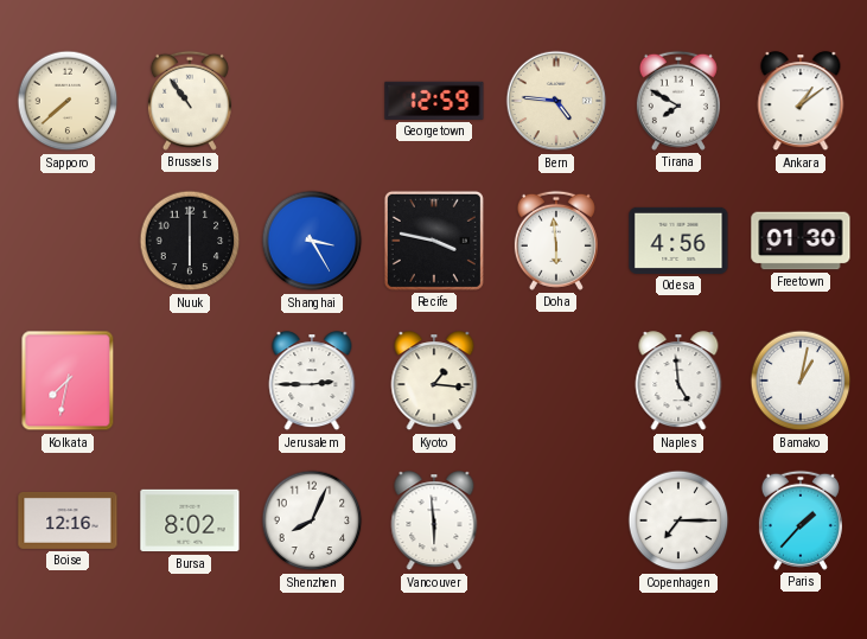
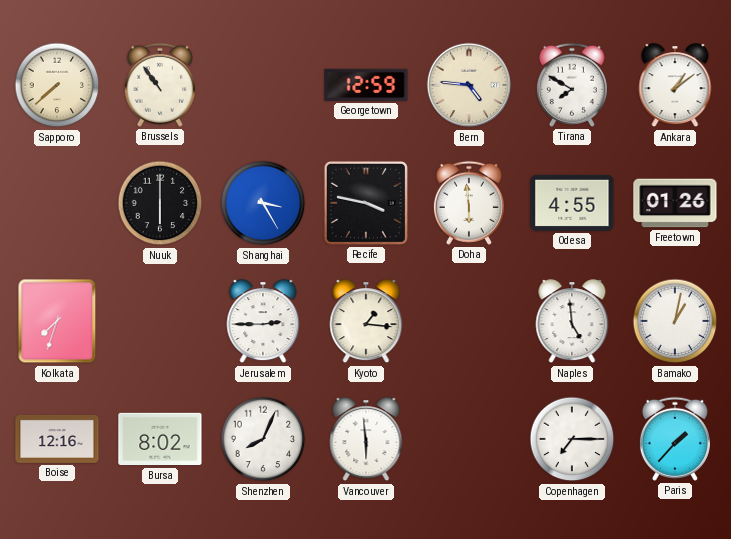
Odesa: 4:56 -> 4:55 (572, 203)
Freetown: 01:30 -> 01:26 (675, 203)
Kolkata: 7:32 -> 7:33 (57, 321)
